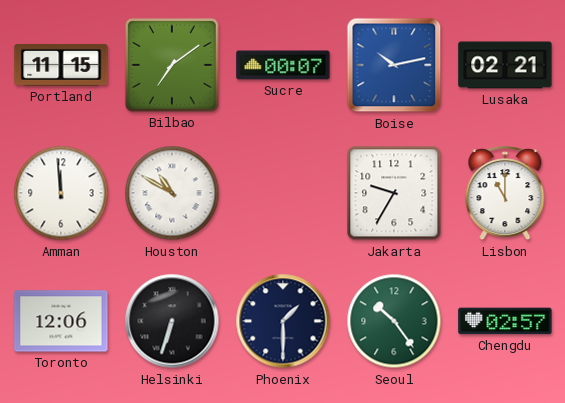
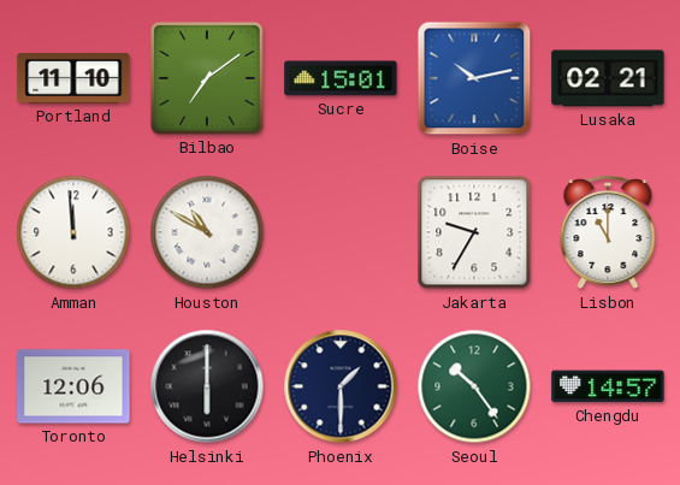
Portland: 11:15 -> 11:10 (73, 78)
Sucre: 00:07 -> 15:01 (341, 78)
Helsinki: 6:33 -> 6:00 (207, 386)
Chengdu: 02:57 -> 14:57 (608, 386)
